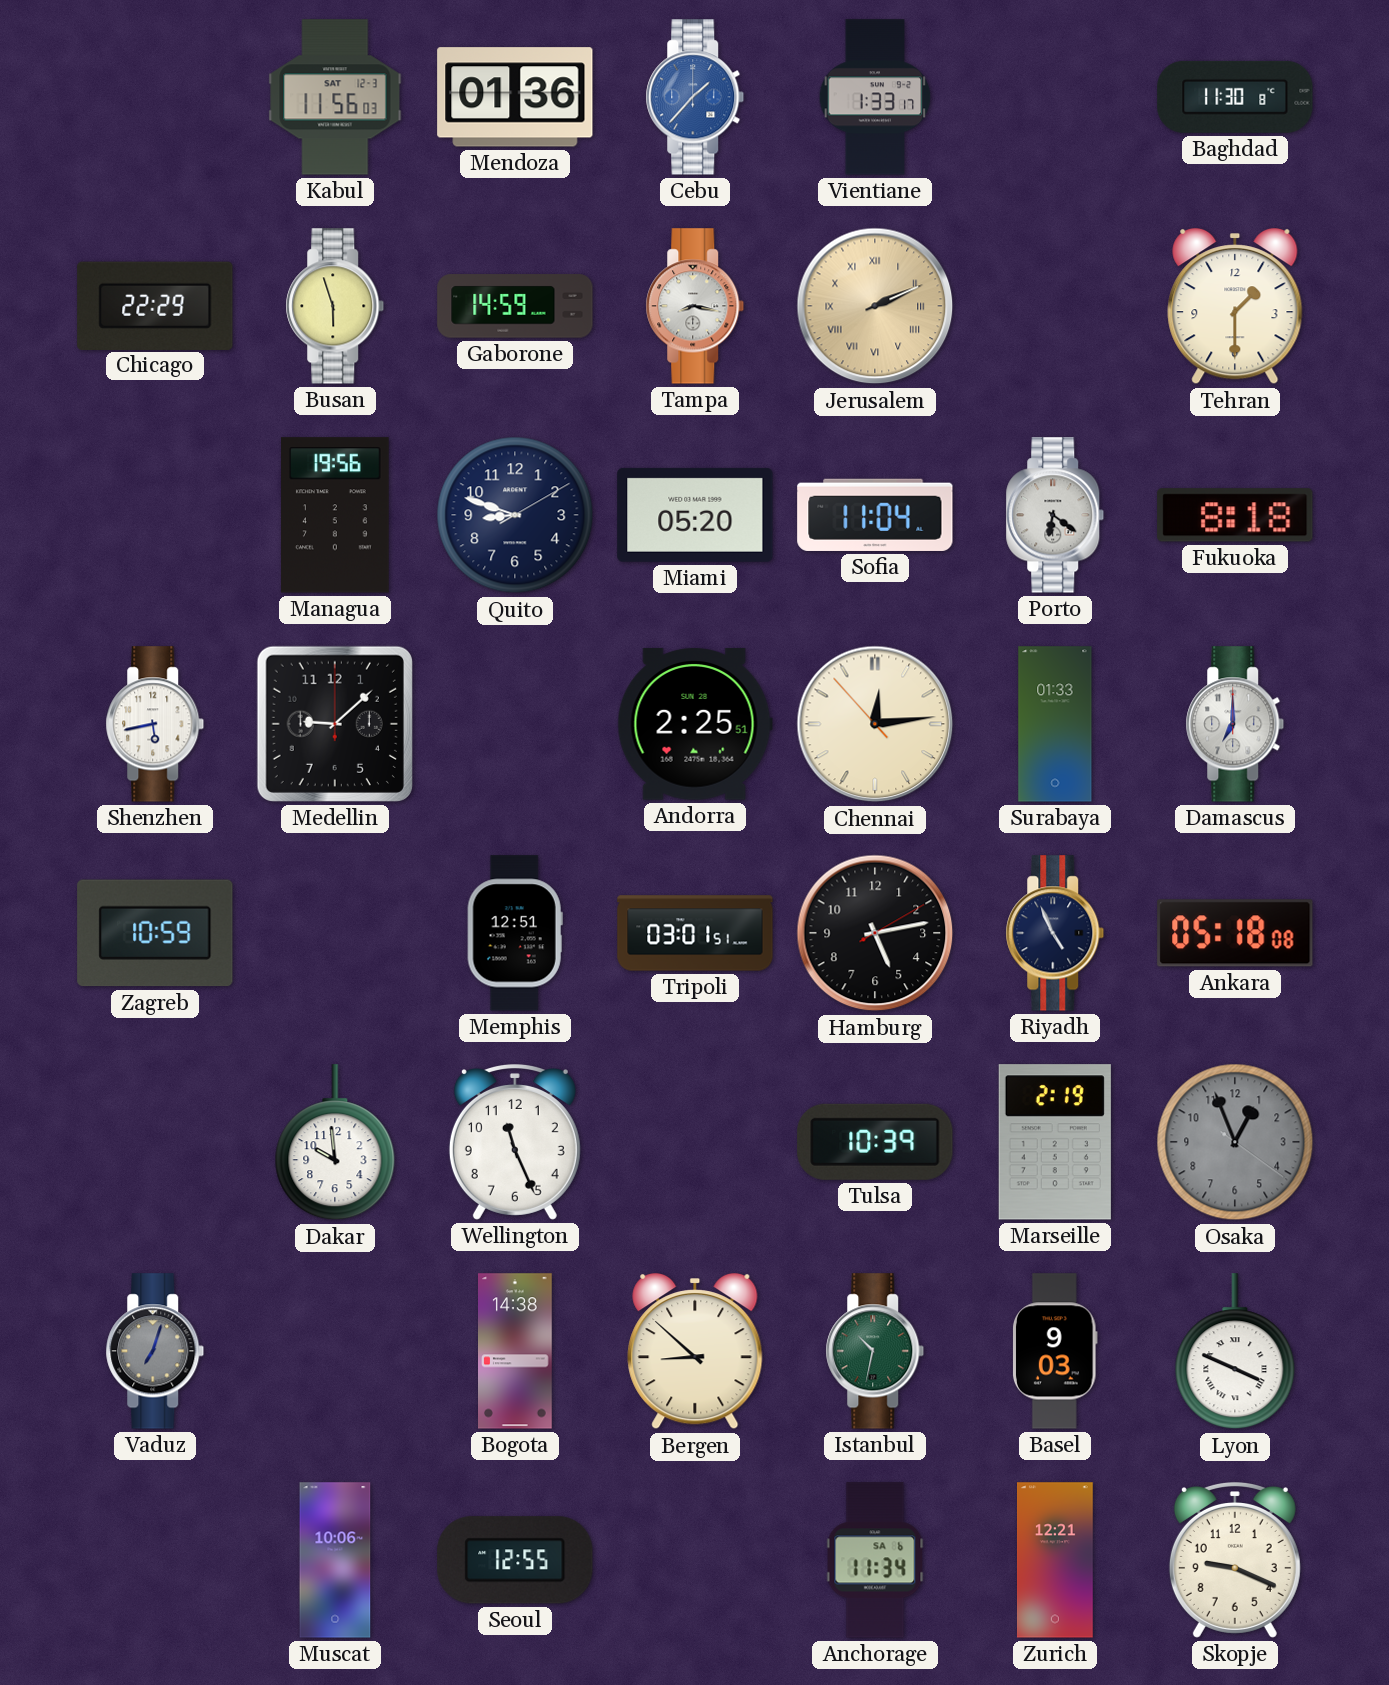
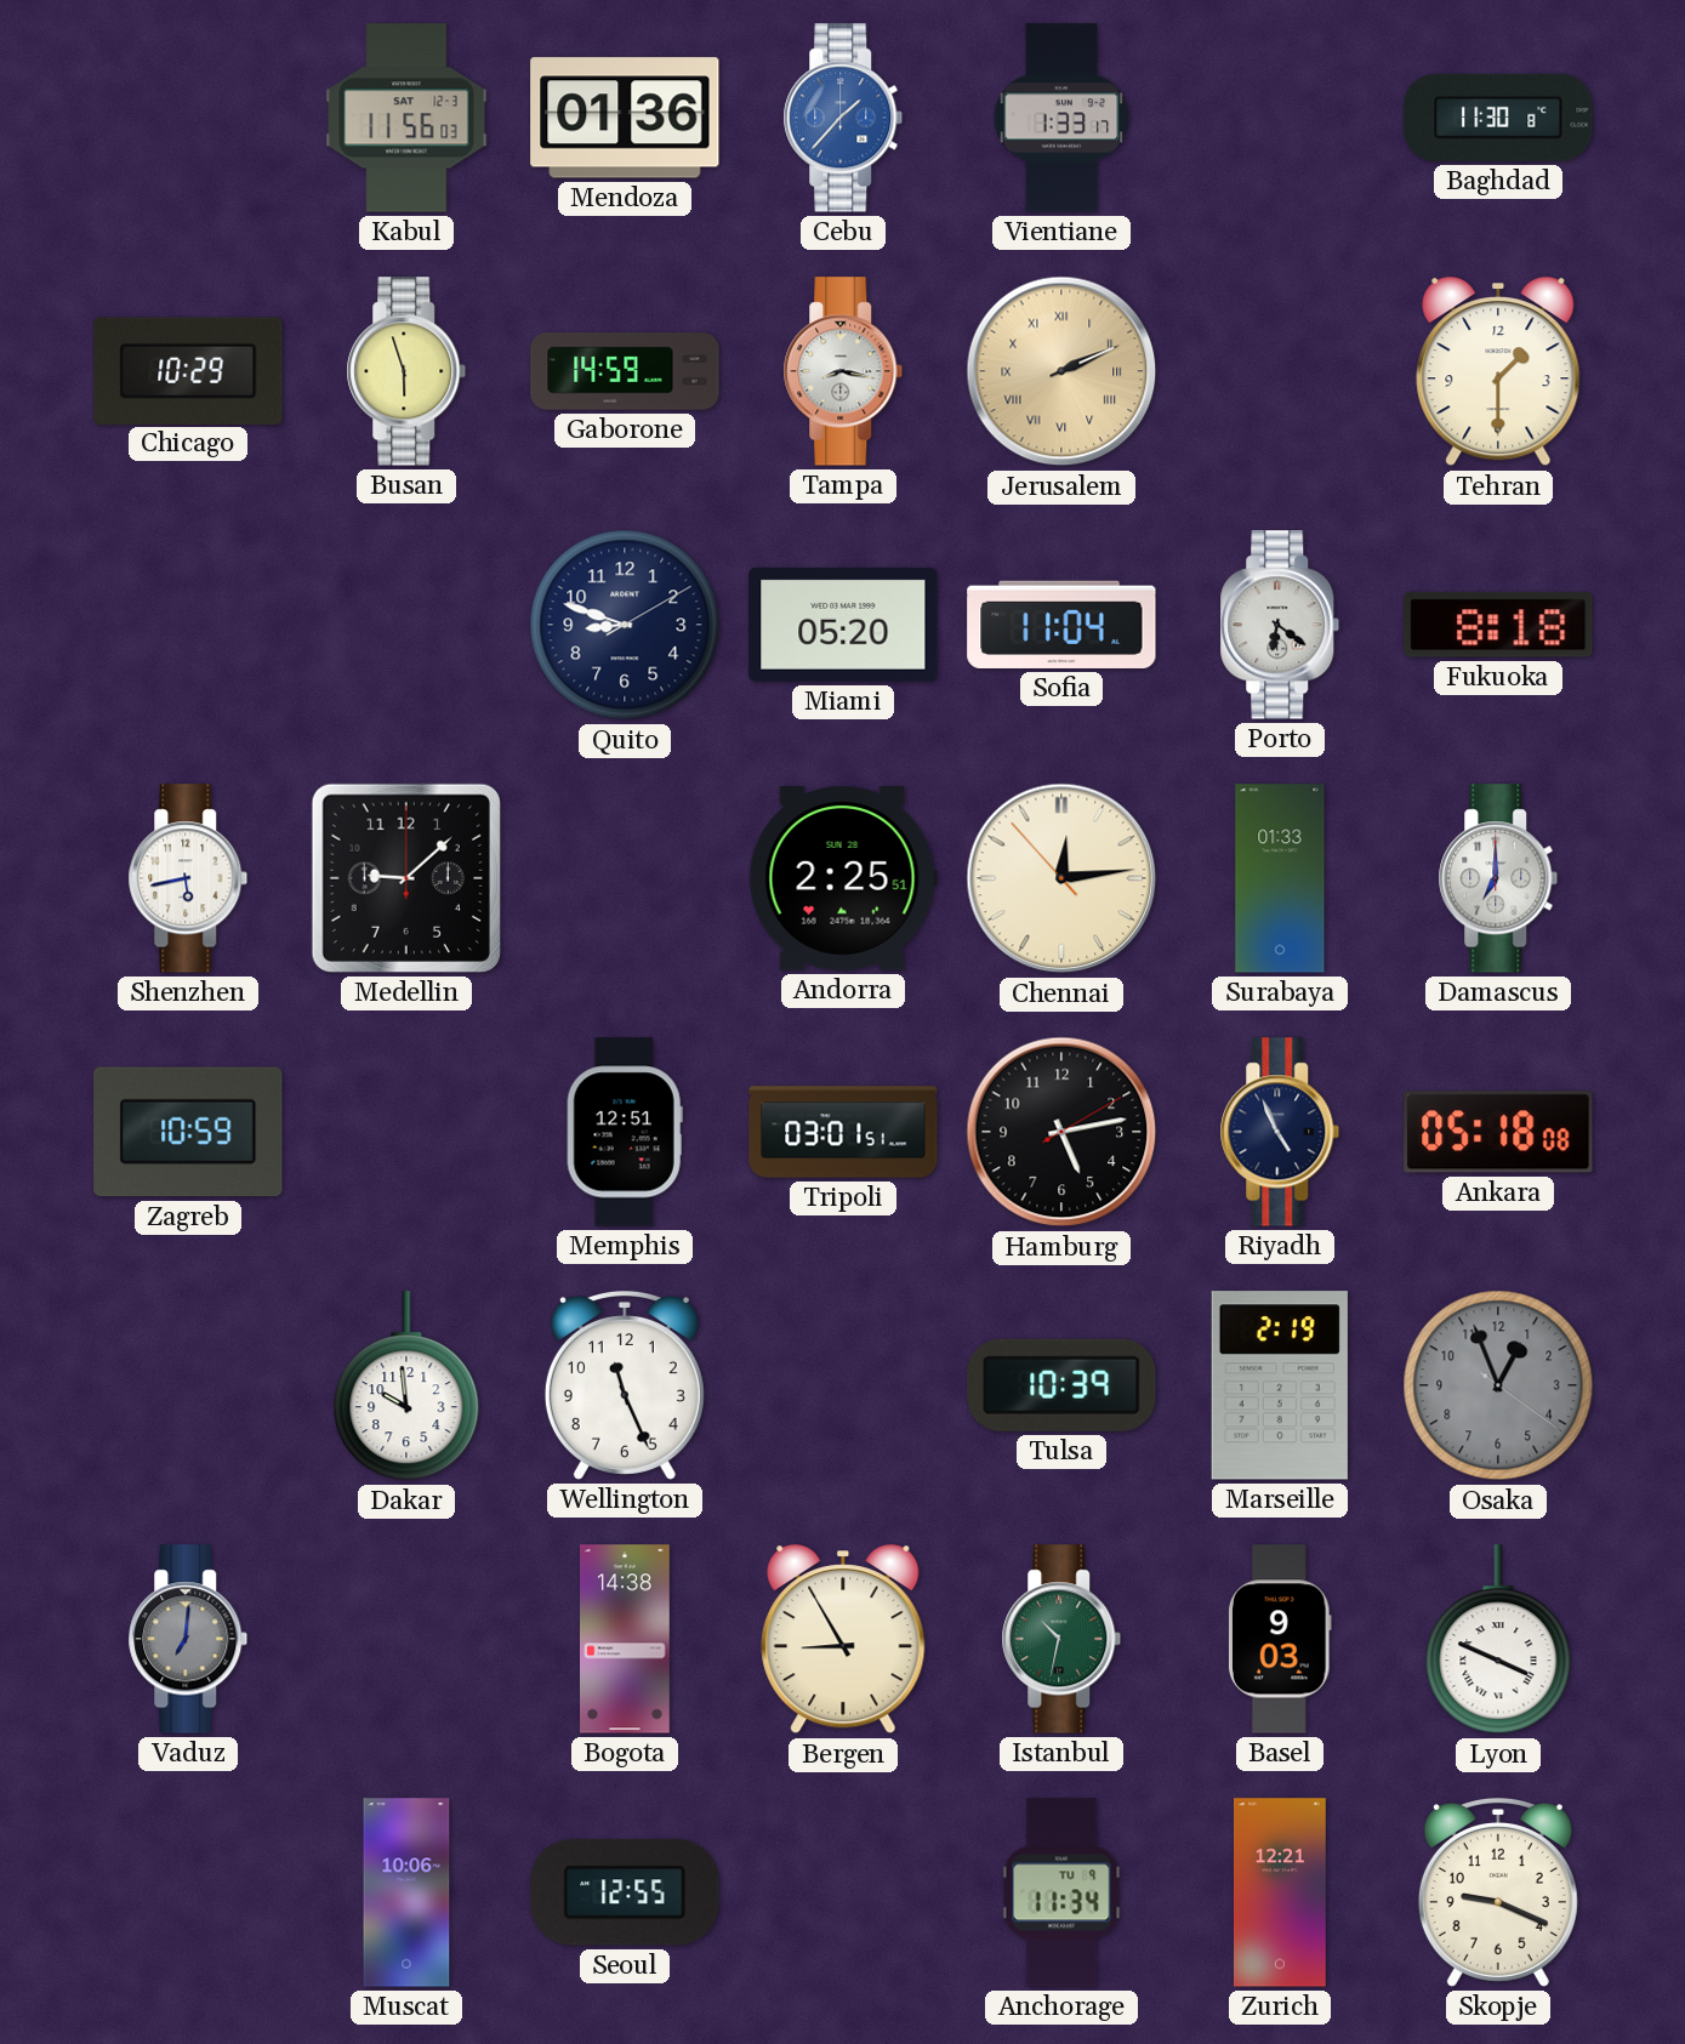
Chicago: 22:29 -> 10:29 (188, 370)
Managua: 19:56 -> none (336, 515)
Vaduz: 7:03 -> 7:01 (188, 1639)
Bergen: 8:52 -> 8:55 (843, 1640)
Anchorage date: SA 6 -> TU 9 (1061, 1892)
